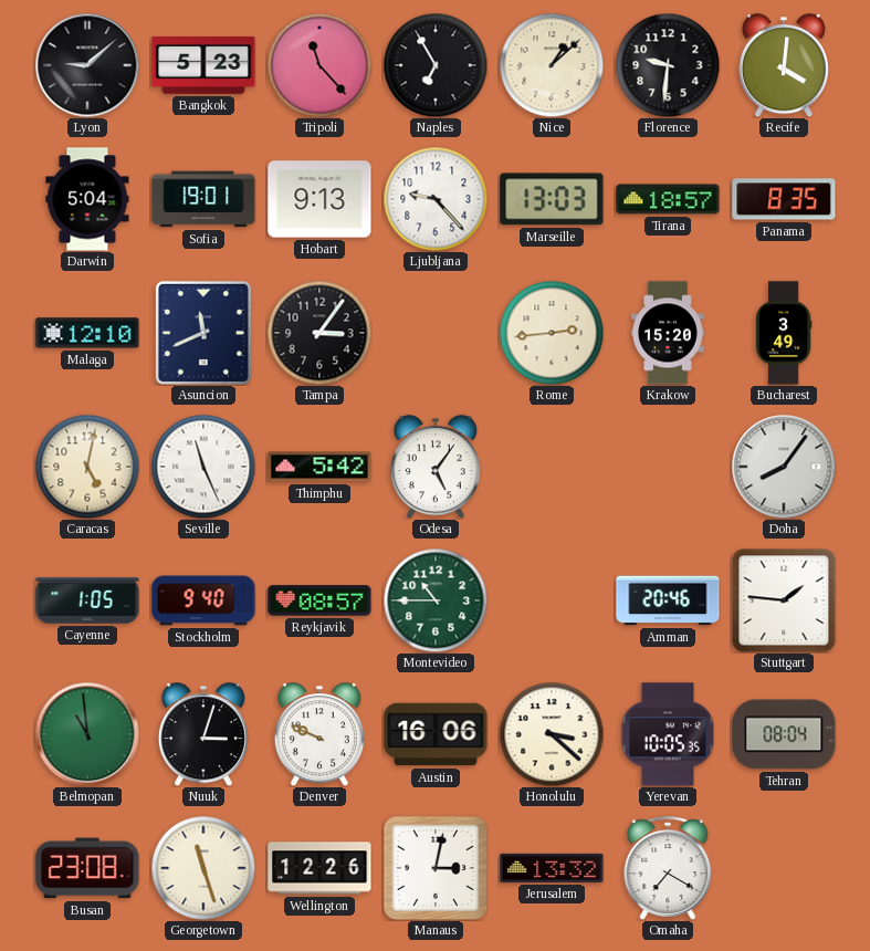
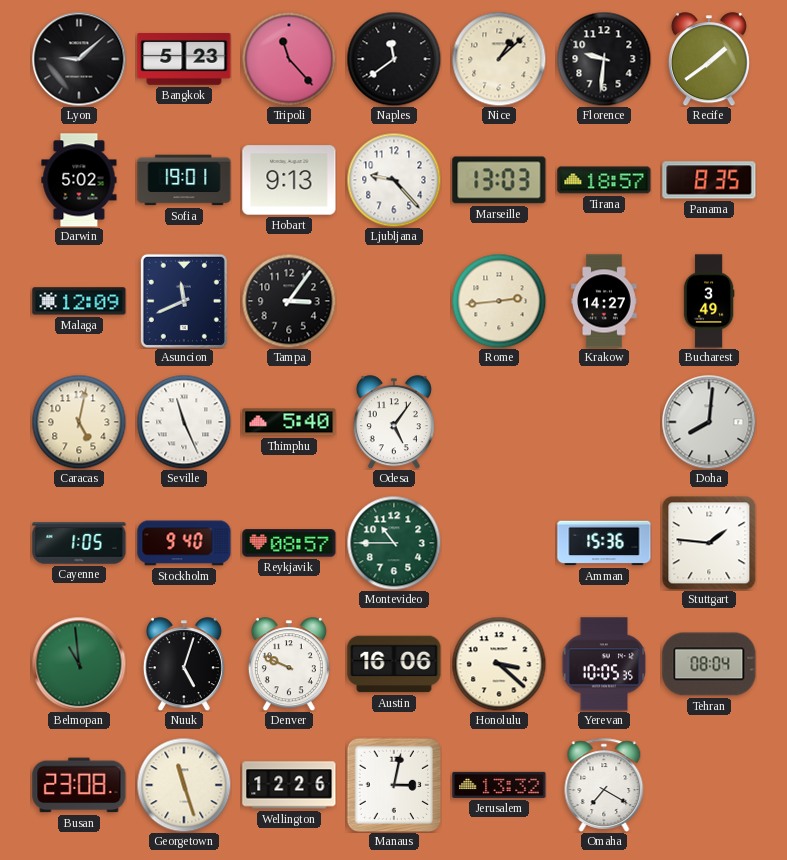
Naples: 6:55 -> 11:39 (394, 59)
Recife: 4:01 -> 1:39 (709, 59)
Darwin: 5:04 -> 5:02 (79, 180)
Malaga: 12:10 -> 12:09 (79, 301)
Krakow: 15:20 -> 14:27 (604, 301)
Thimphu: 5:42 -> 5:40 (289, 422)
Doha: 8:06 -> 8:01 (709, 422)
Amman: 20:46 -> 15:36 (604, 543)
Nuuk: 3:03 -> 5:03 (184, 664)
